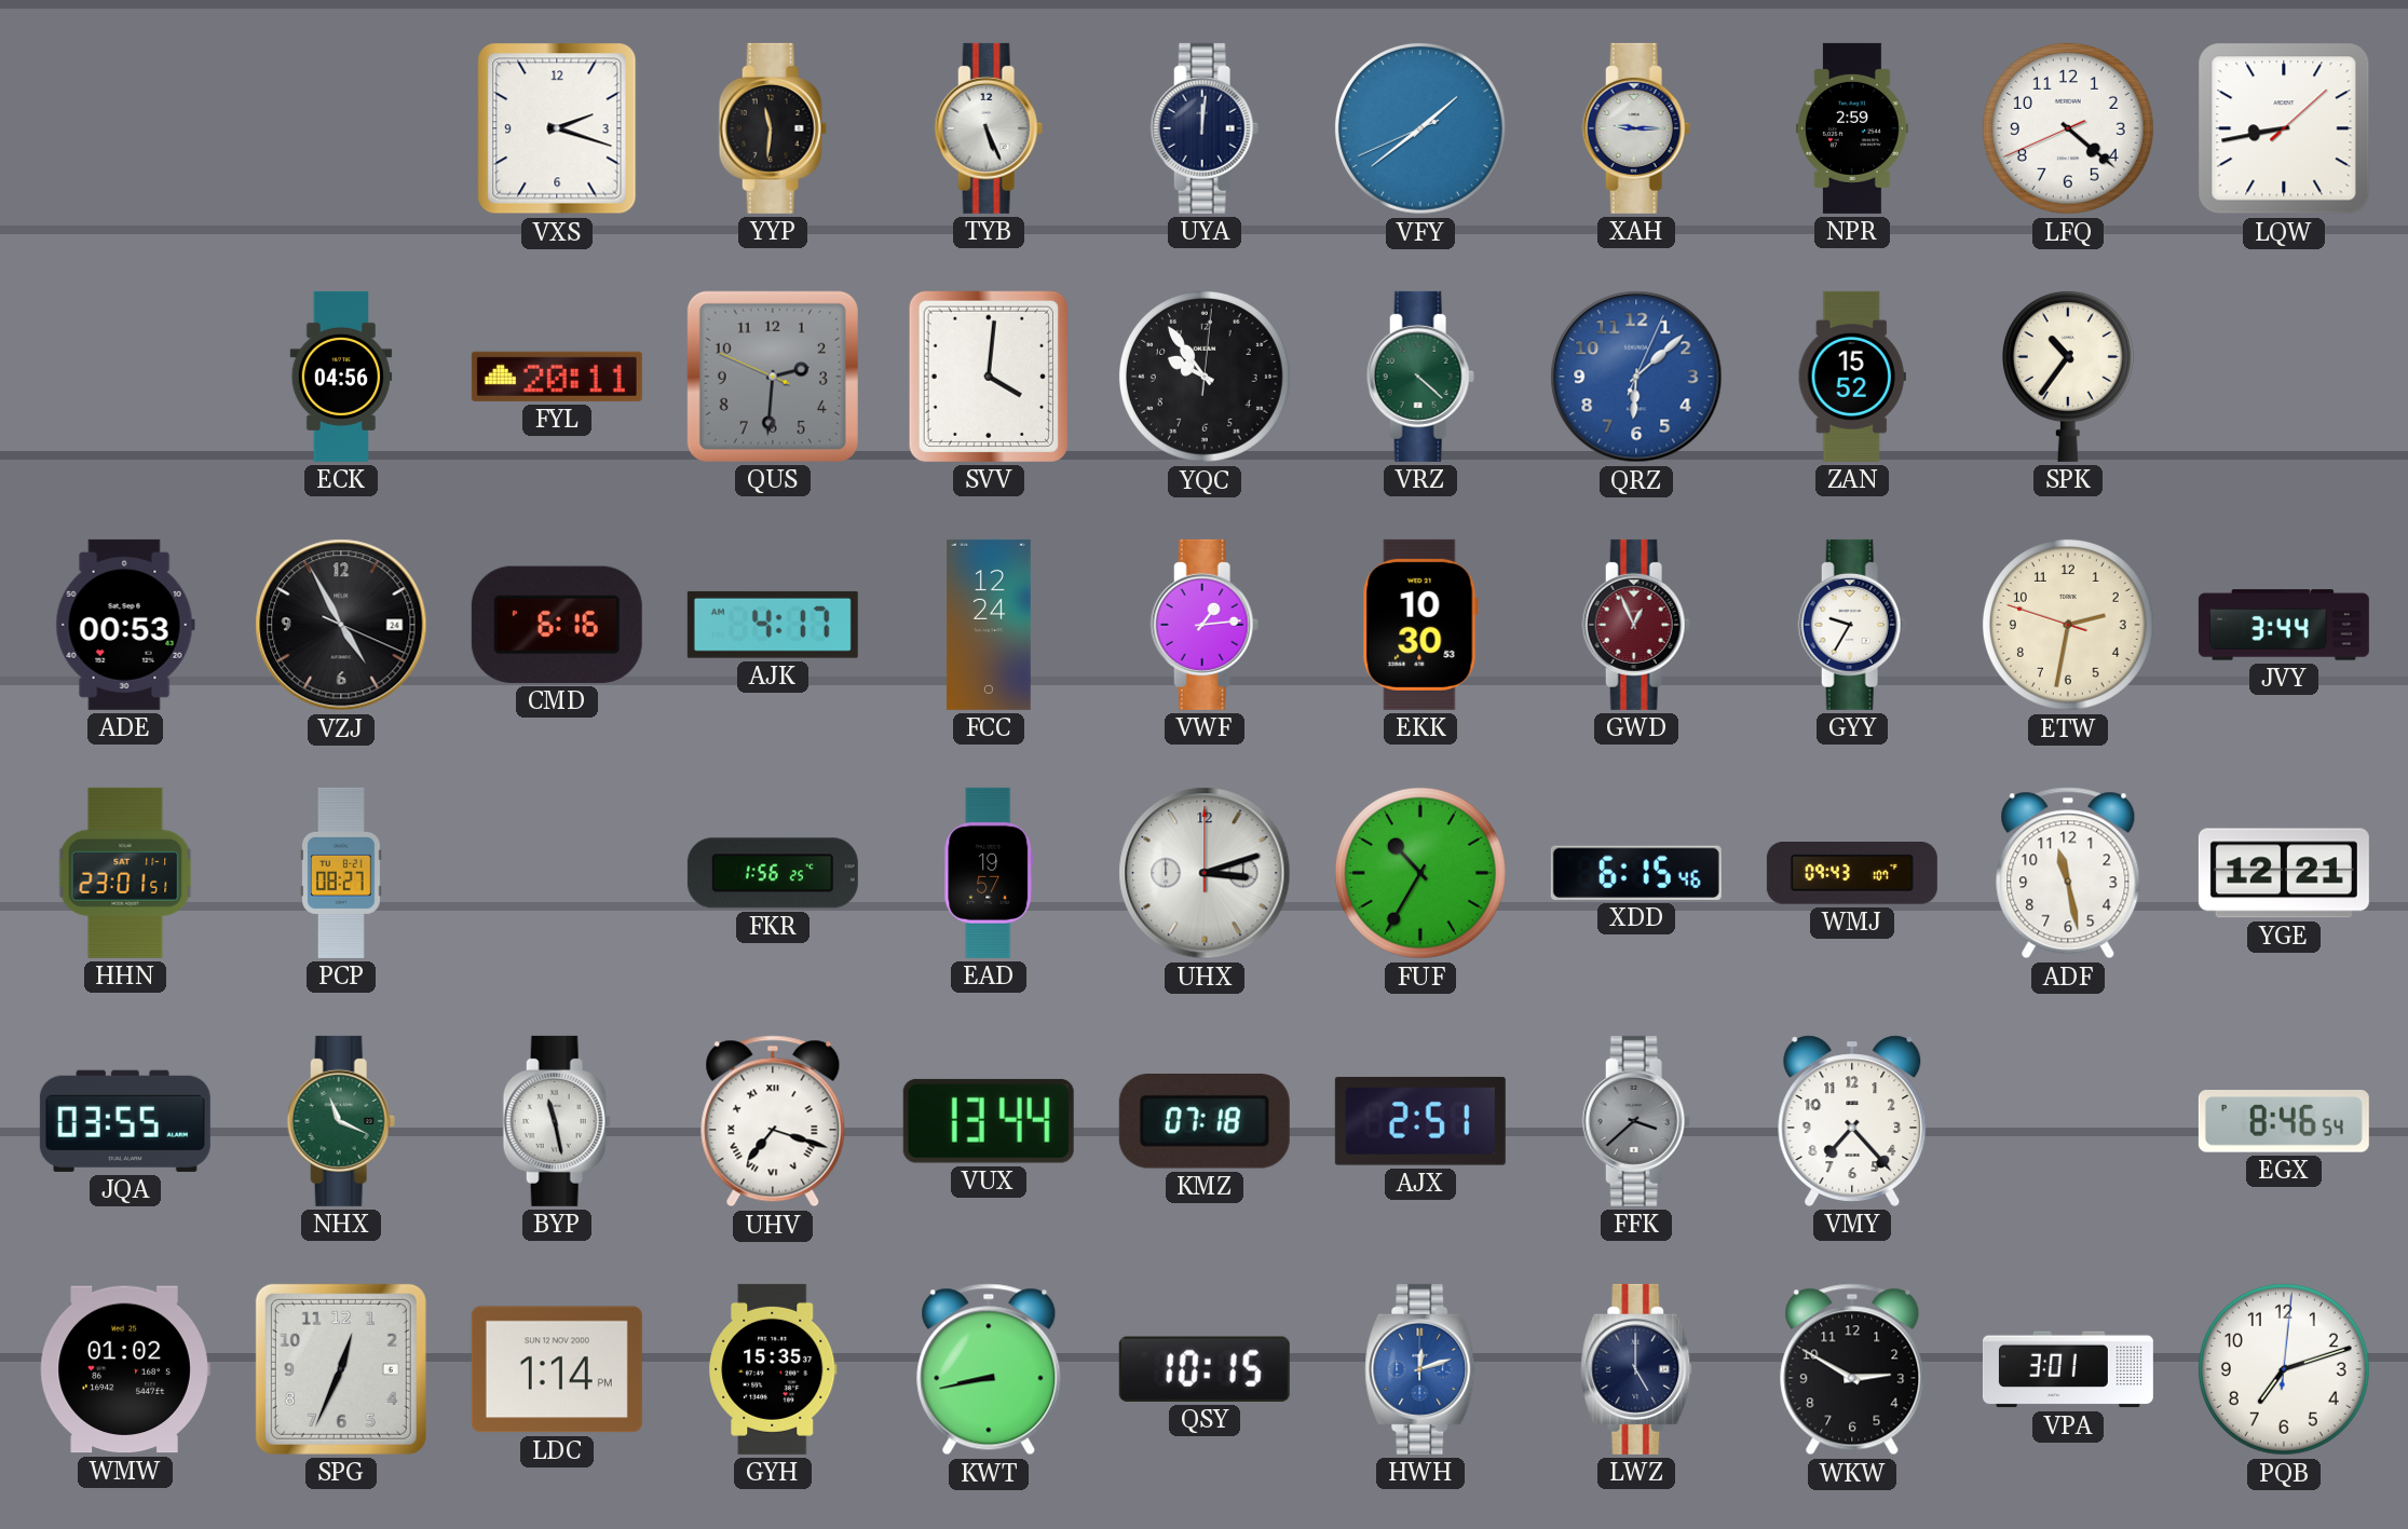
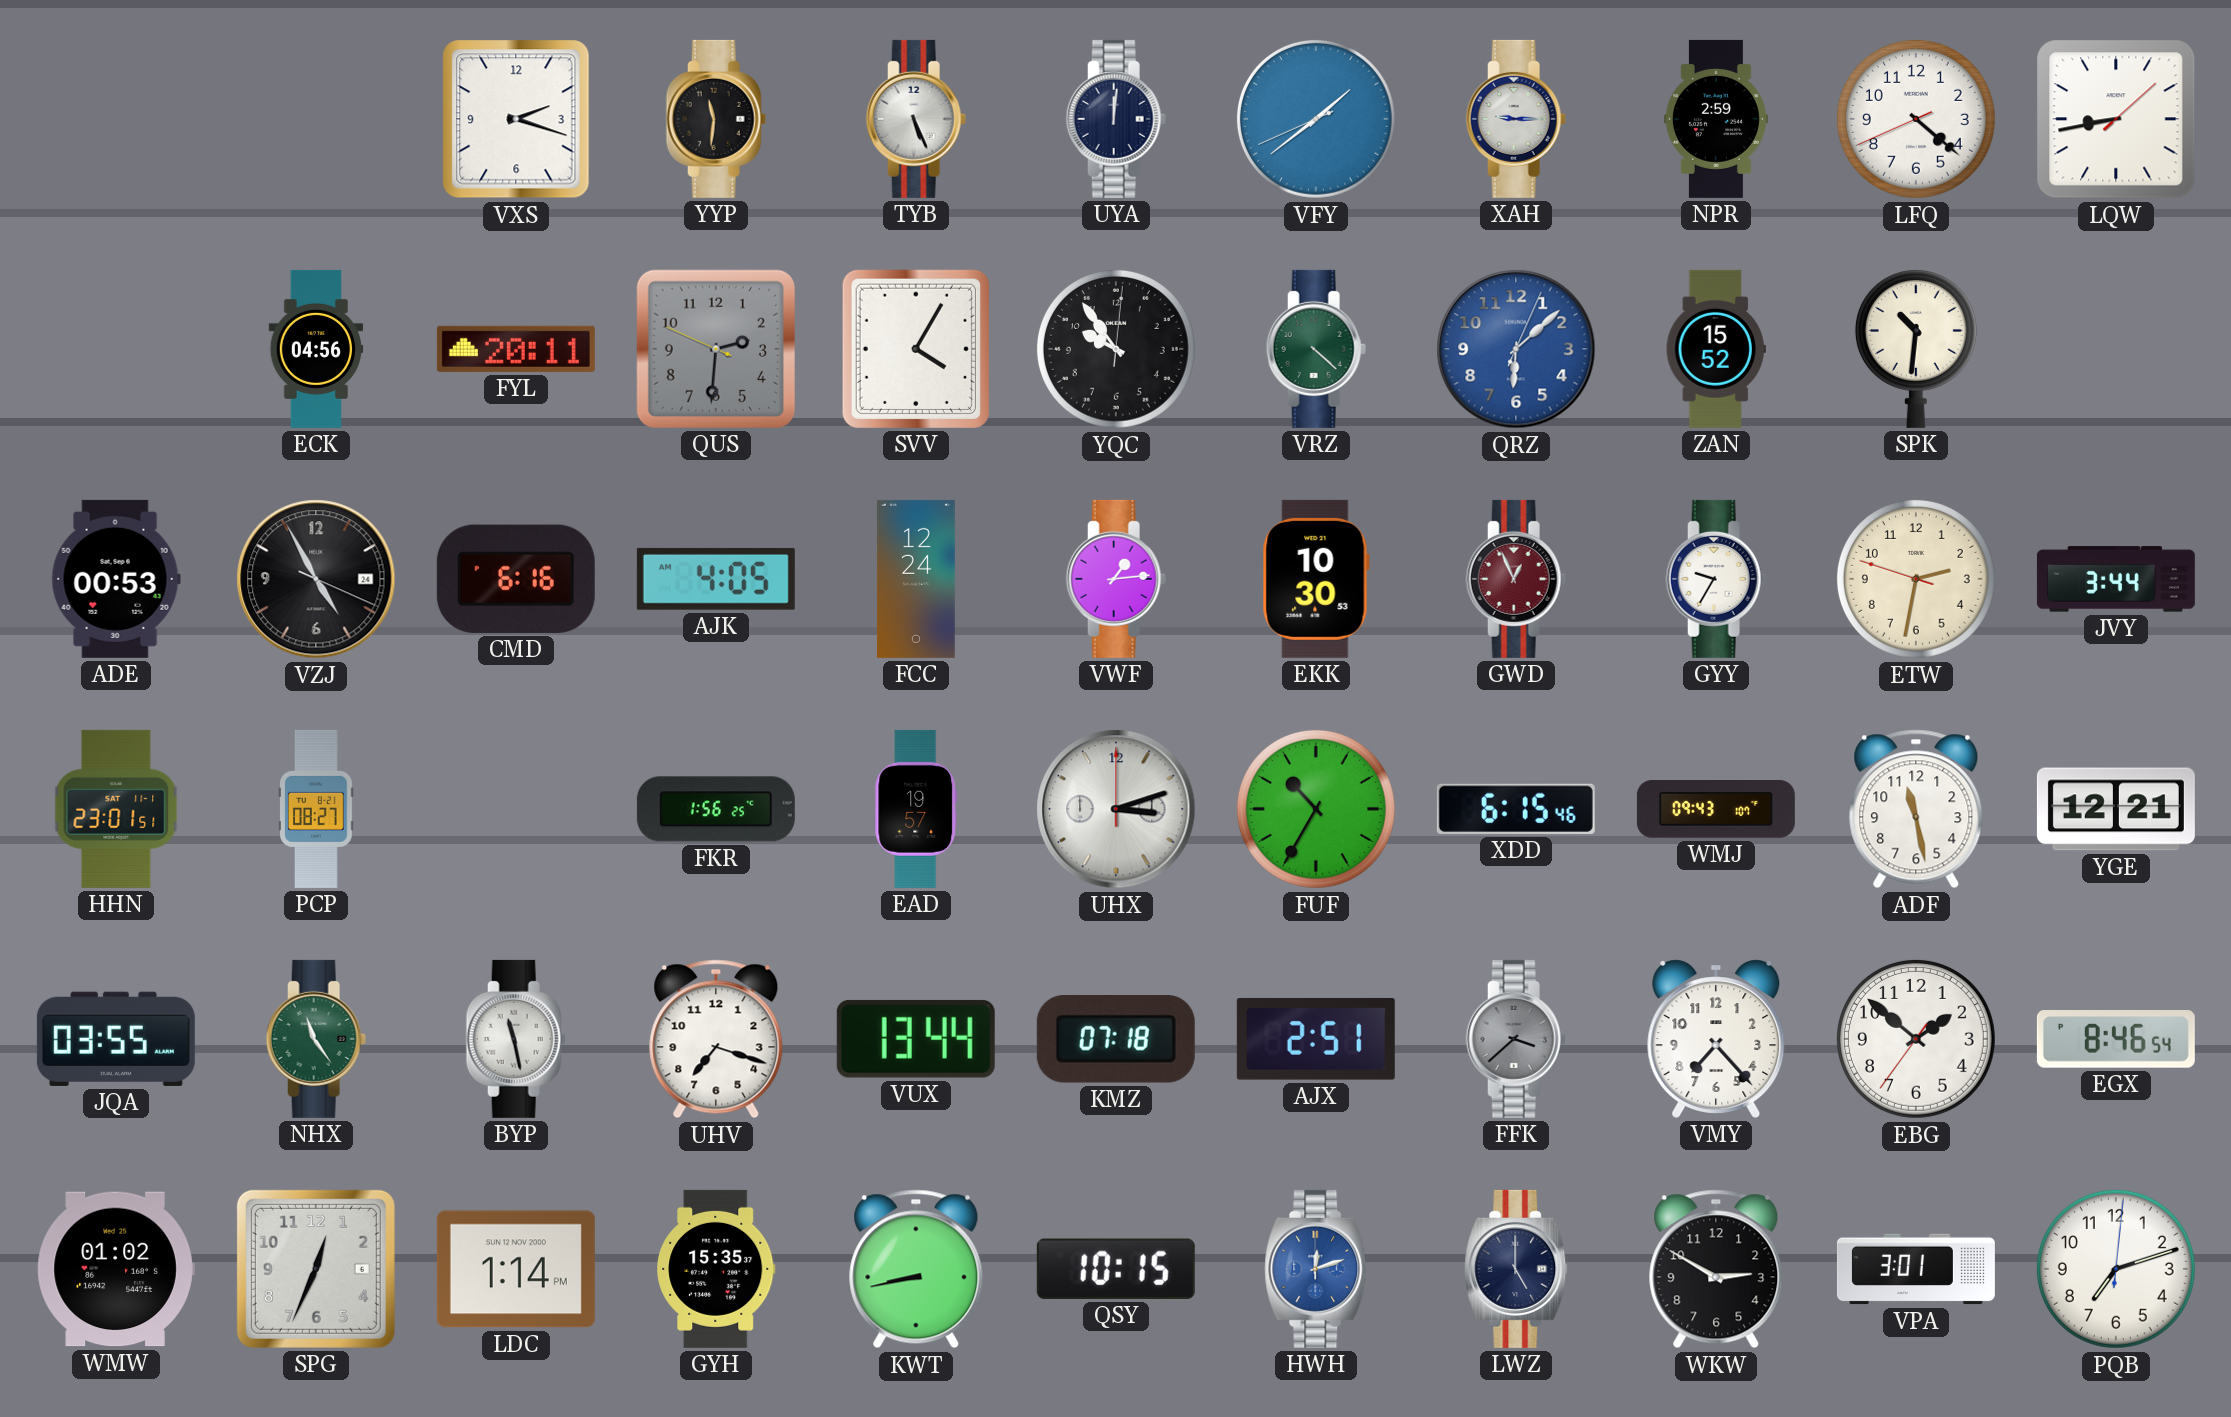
SVV: 4:01 -> 4:05 (916, 349)
SPK: 10:36 -> 10:31 (1916, 349)
AJK: 4:17 -> 4:05 (716, 579)
NHX: 11:19 -> 11:24 (316, 1039)
UHV numerals: Roman -> Arabic (716, 1039)
EBG: none -> 1:51 (1916, 1039)
